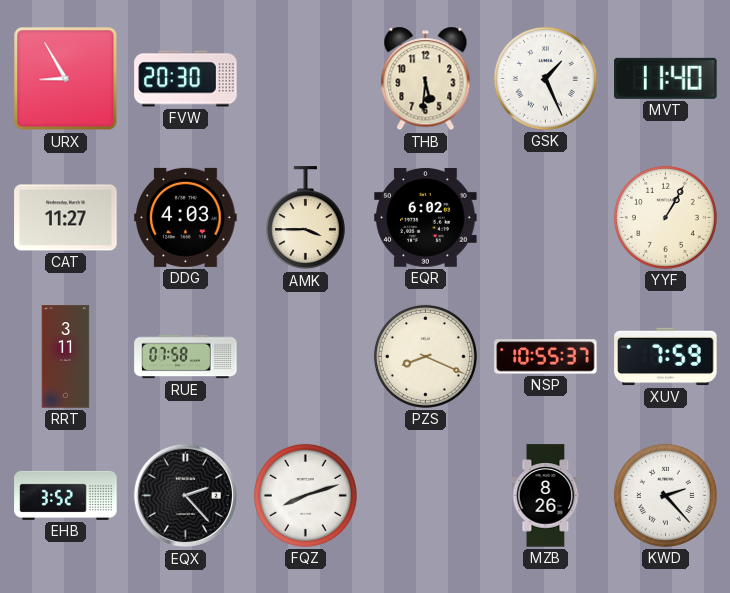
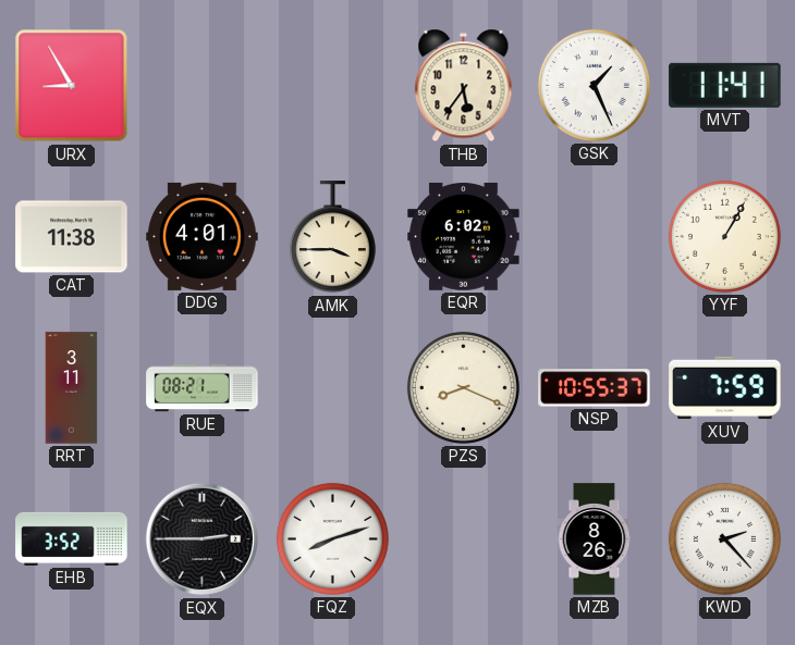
FVW: 20:30 -> none (186, 79)
THB: 5:31 -> 5:36 (464, 86)
MVT: 11:40 -> 11:41 (725, 85)
CAT: 11:27 -> 11:38 (72, 237)
DDG: 4:03 -> 4:01 (203, 236)
RUE: 07:58 -> 08:21 (203, 388)
EQX: 2:23 -> 2:45 (203, 539)
